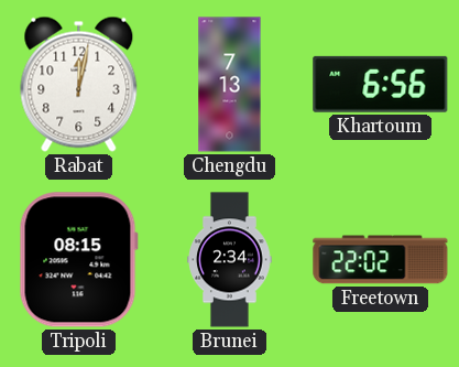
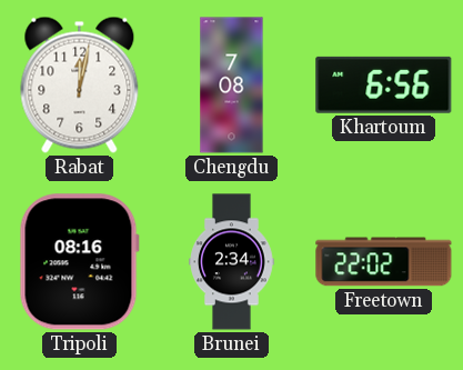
Chengdu: 7:13 -> 7:08 (232, 86)
Tripoli: 08:15 -> 08:16 (79, 262)
